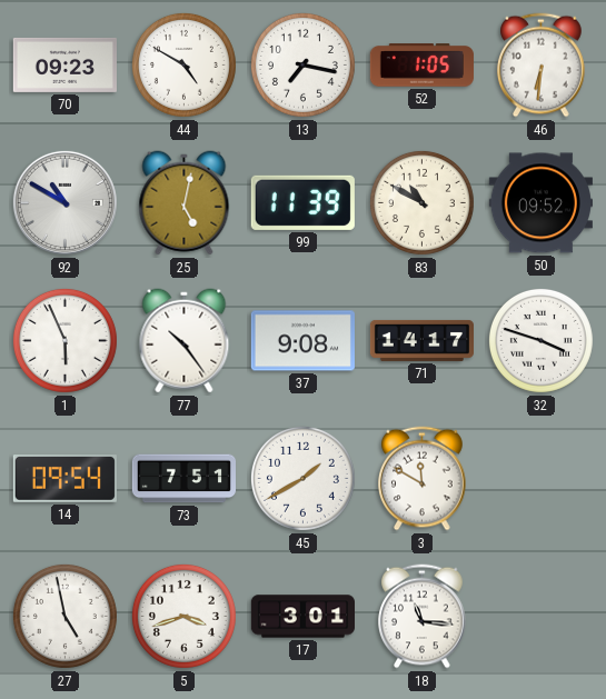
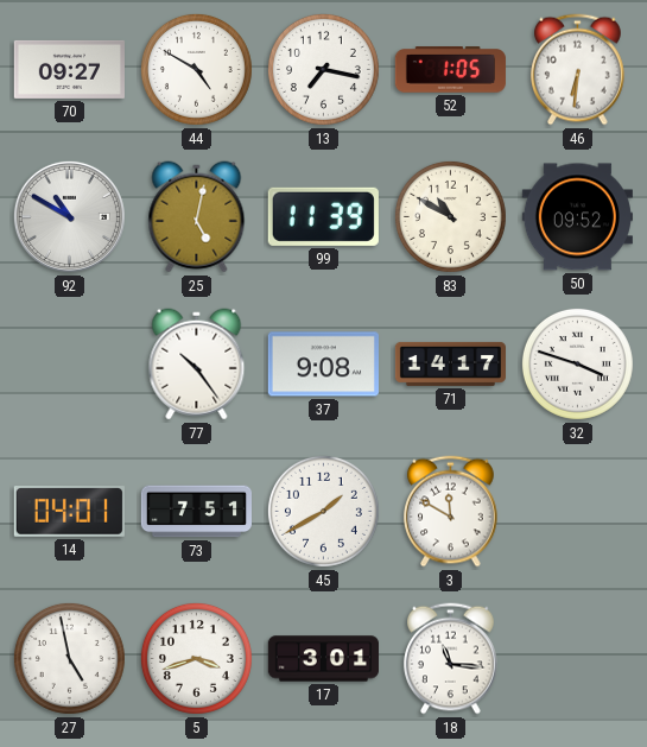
70: 09:23 -> 09:27 (69, 69)
1: 5:56 -> none (64, 340)
14: 09:54 -> 04:01 (69, 512)
